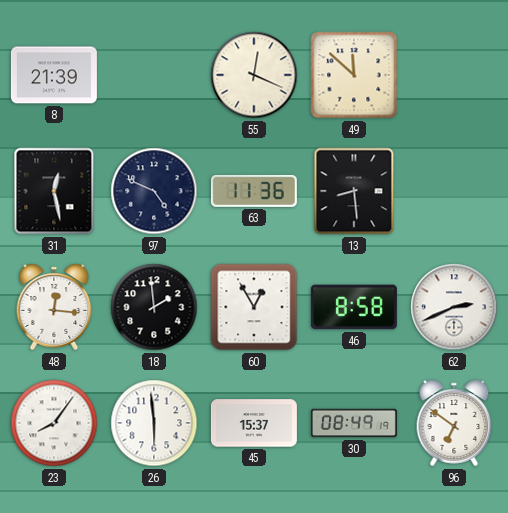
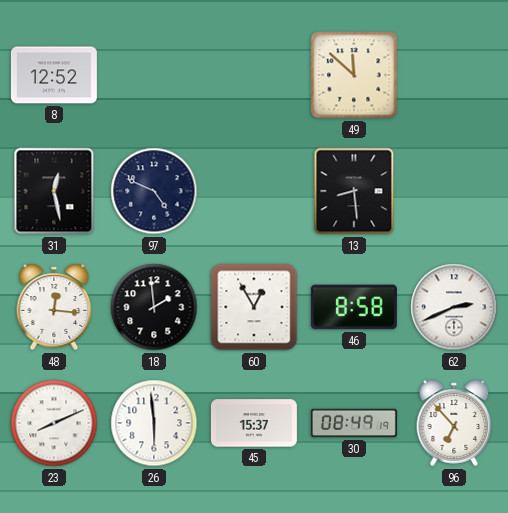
8: 21:39 -> 12:52 (54, 75)
55: 12:19 -> none (254, 75)
63: 11:36 -> none (254, 191)
23: 8:06 -> 8:11 (54, 423)
96: 6:51 -> 6:53 (454, 423)
